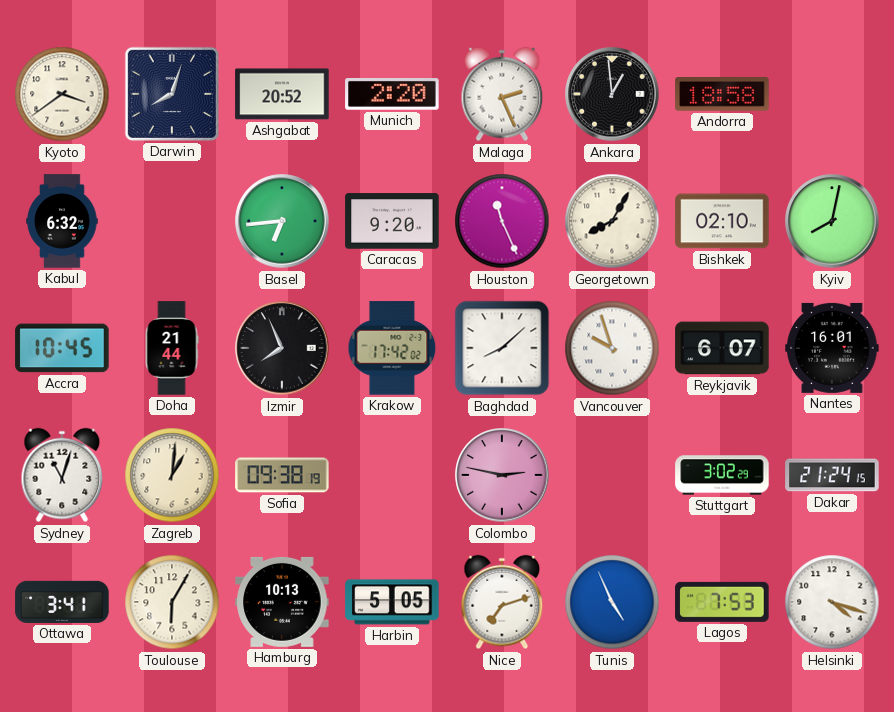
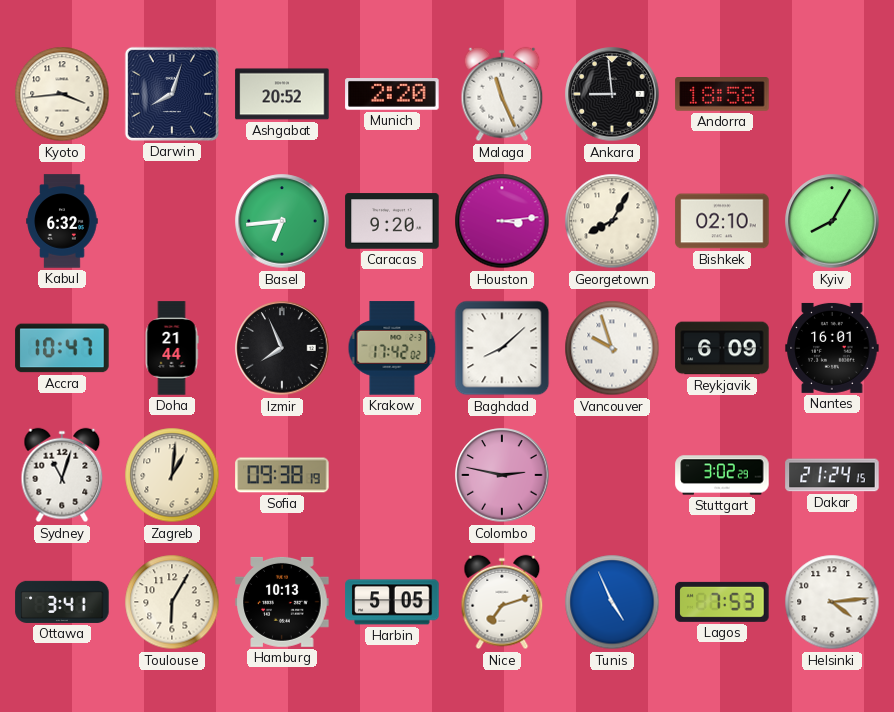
Kyoto: 3:39 -> 3:44 (62, 94)
Malaga: 2:26 -> 11:26 (502, 94)
Ankara: 12:59 -> 8:59 (612, 94)
Houston: 11:26 -> 3:14 (502, 221)
Kyiv: 8:02 -> 8:05 (832, 221)
Accra: 10:45 -> 10:47 (62, 348)
Reykjavik: 6:07 -> 6:09 (722, 348)
Helsinki: 4:18 -> 4:14 (832, 602)
